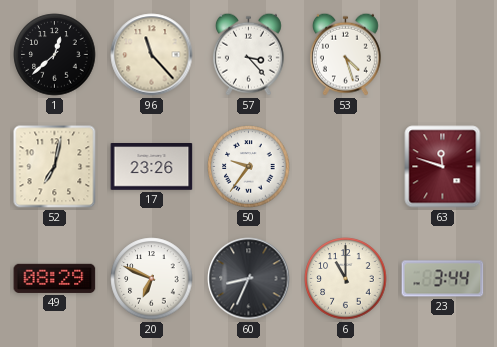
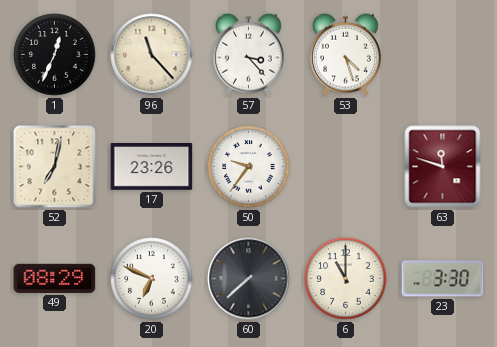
1: 12:38 -> 12:34 (55, 55)
60: 8:34 -> 7:38 (249, 279)
23: 3:44 -> 3:30 (443, 279)
